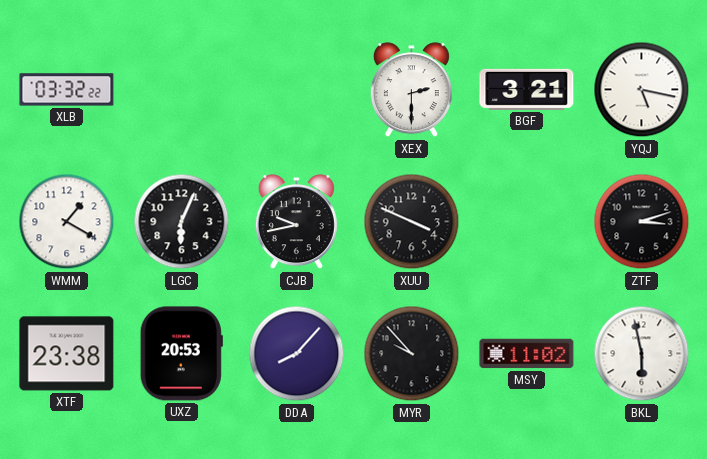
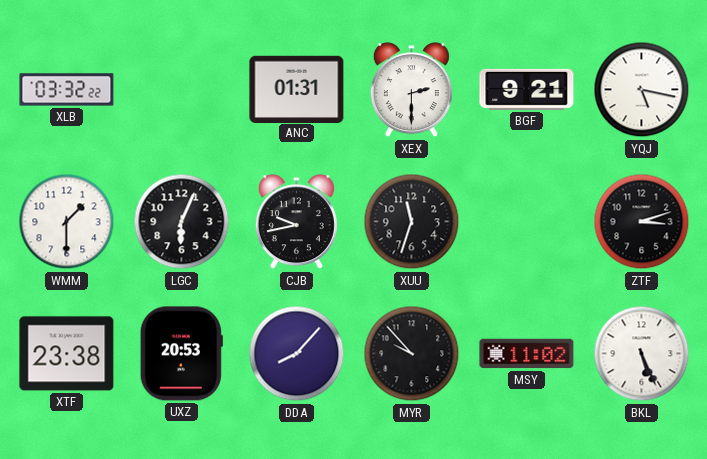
ANC: none -> 01:31 (297, 89)
BGF: 3:21 -> 9:21 (527, 89)
WMM: 1:20 -> 1:30 (67, 222)
XUU: 3:49 -> 11:33 (412, 222)
BKL: 5:58 -> 5:26 (642, 354)
